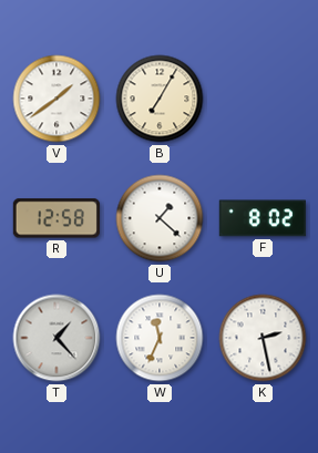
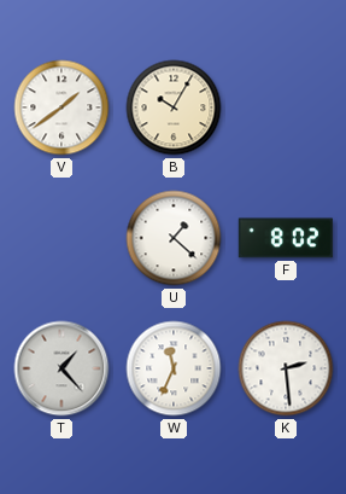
B: 7:05 -> 10:05 (174, 107)
R: 12:58 -> none (57, 218)
K: 2:28 -> 2:29 (286, 368)
